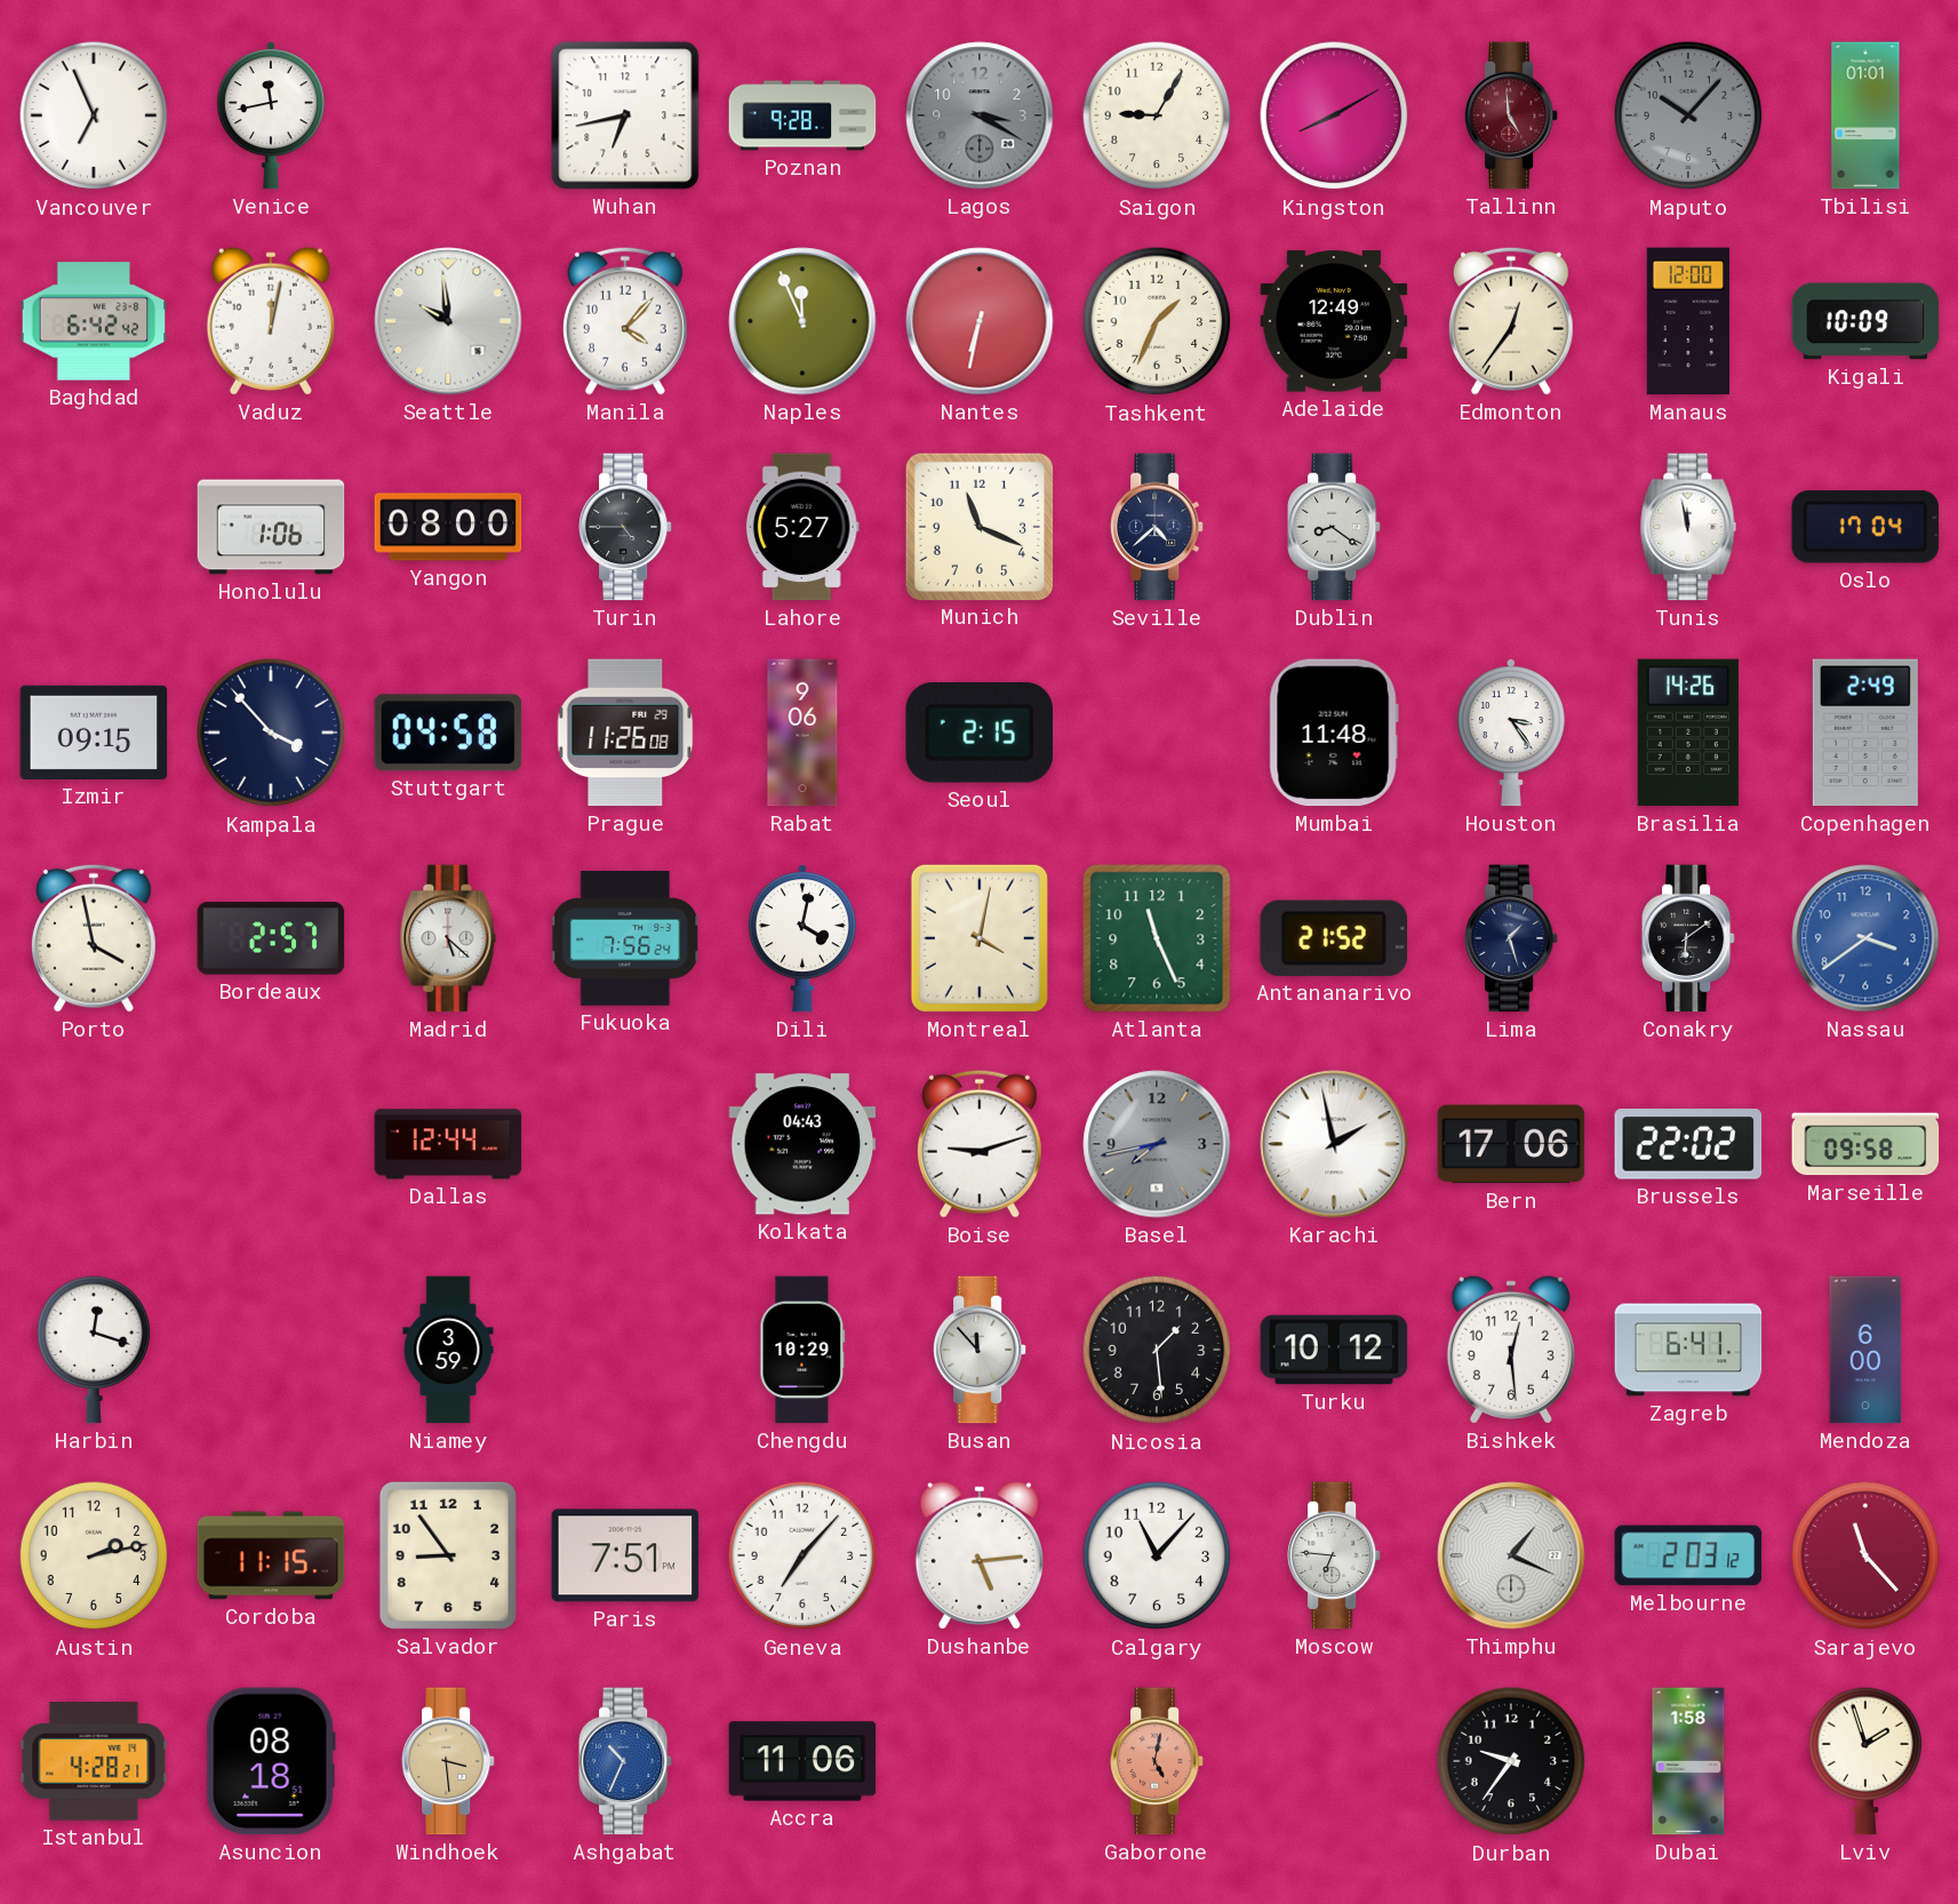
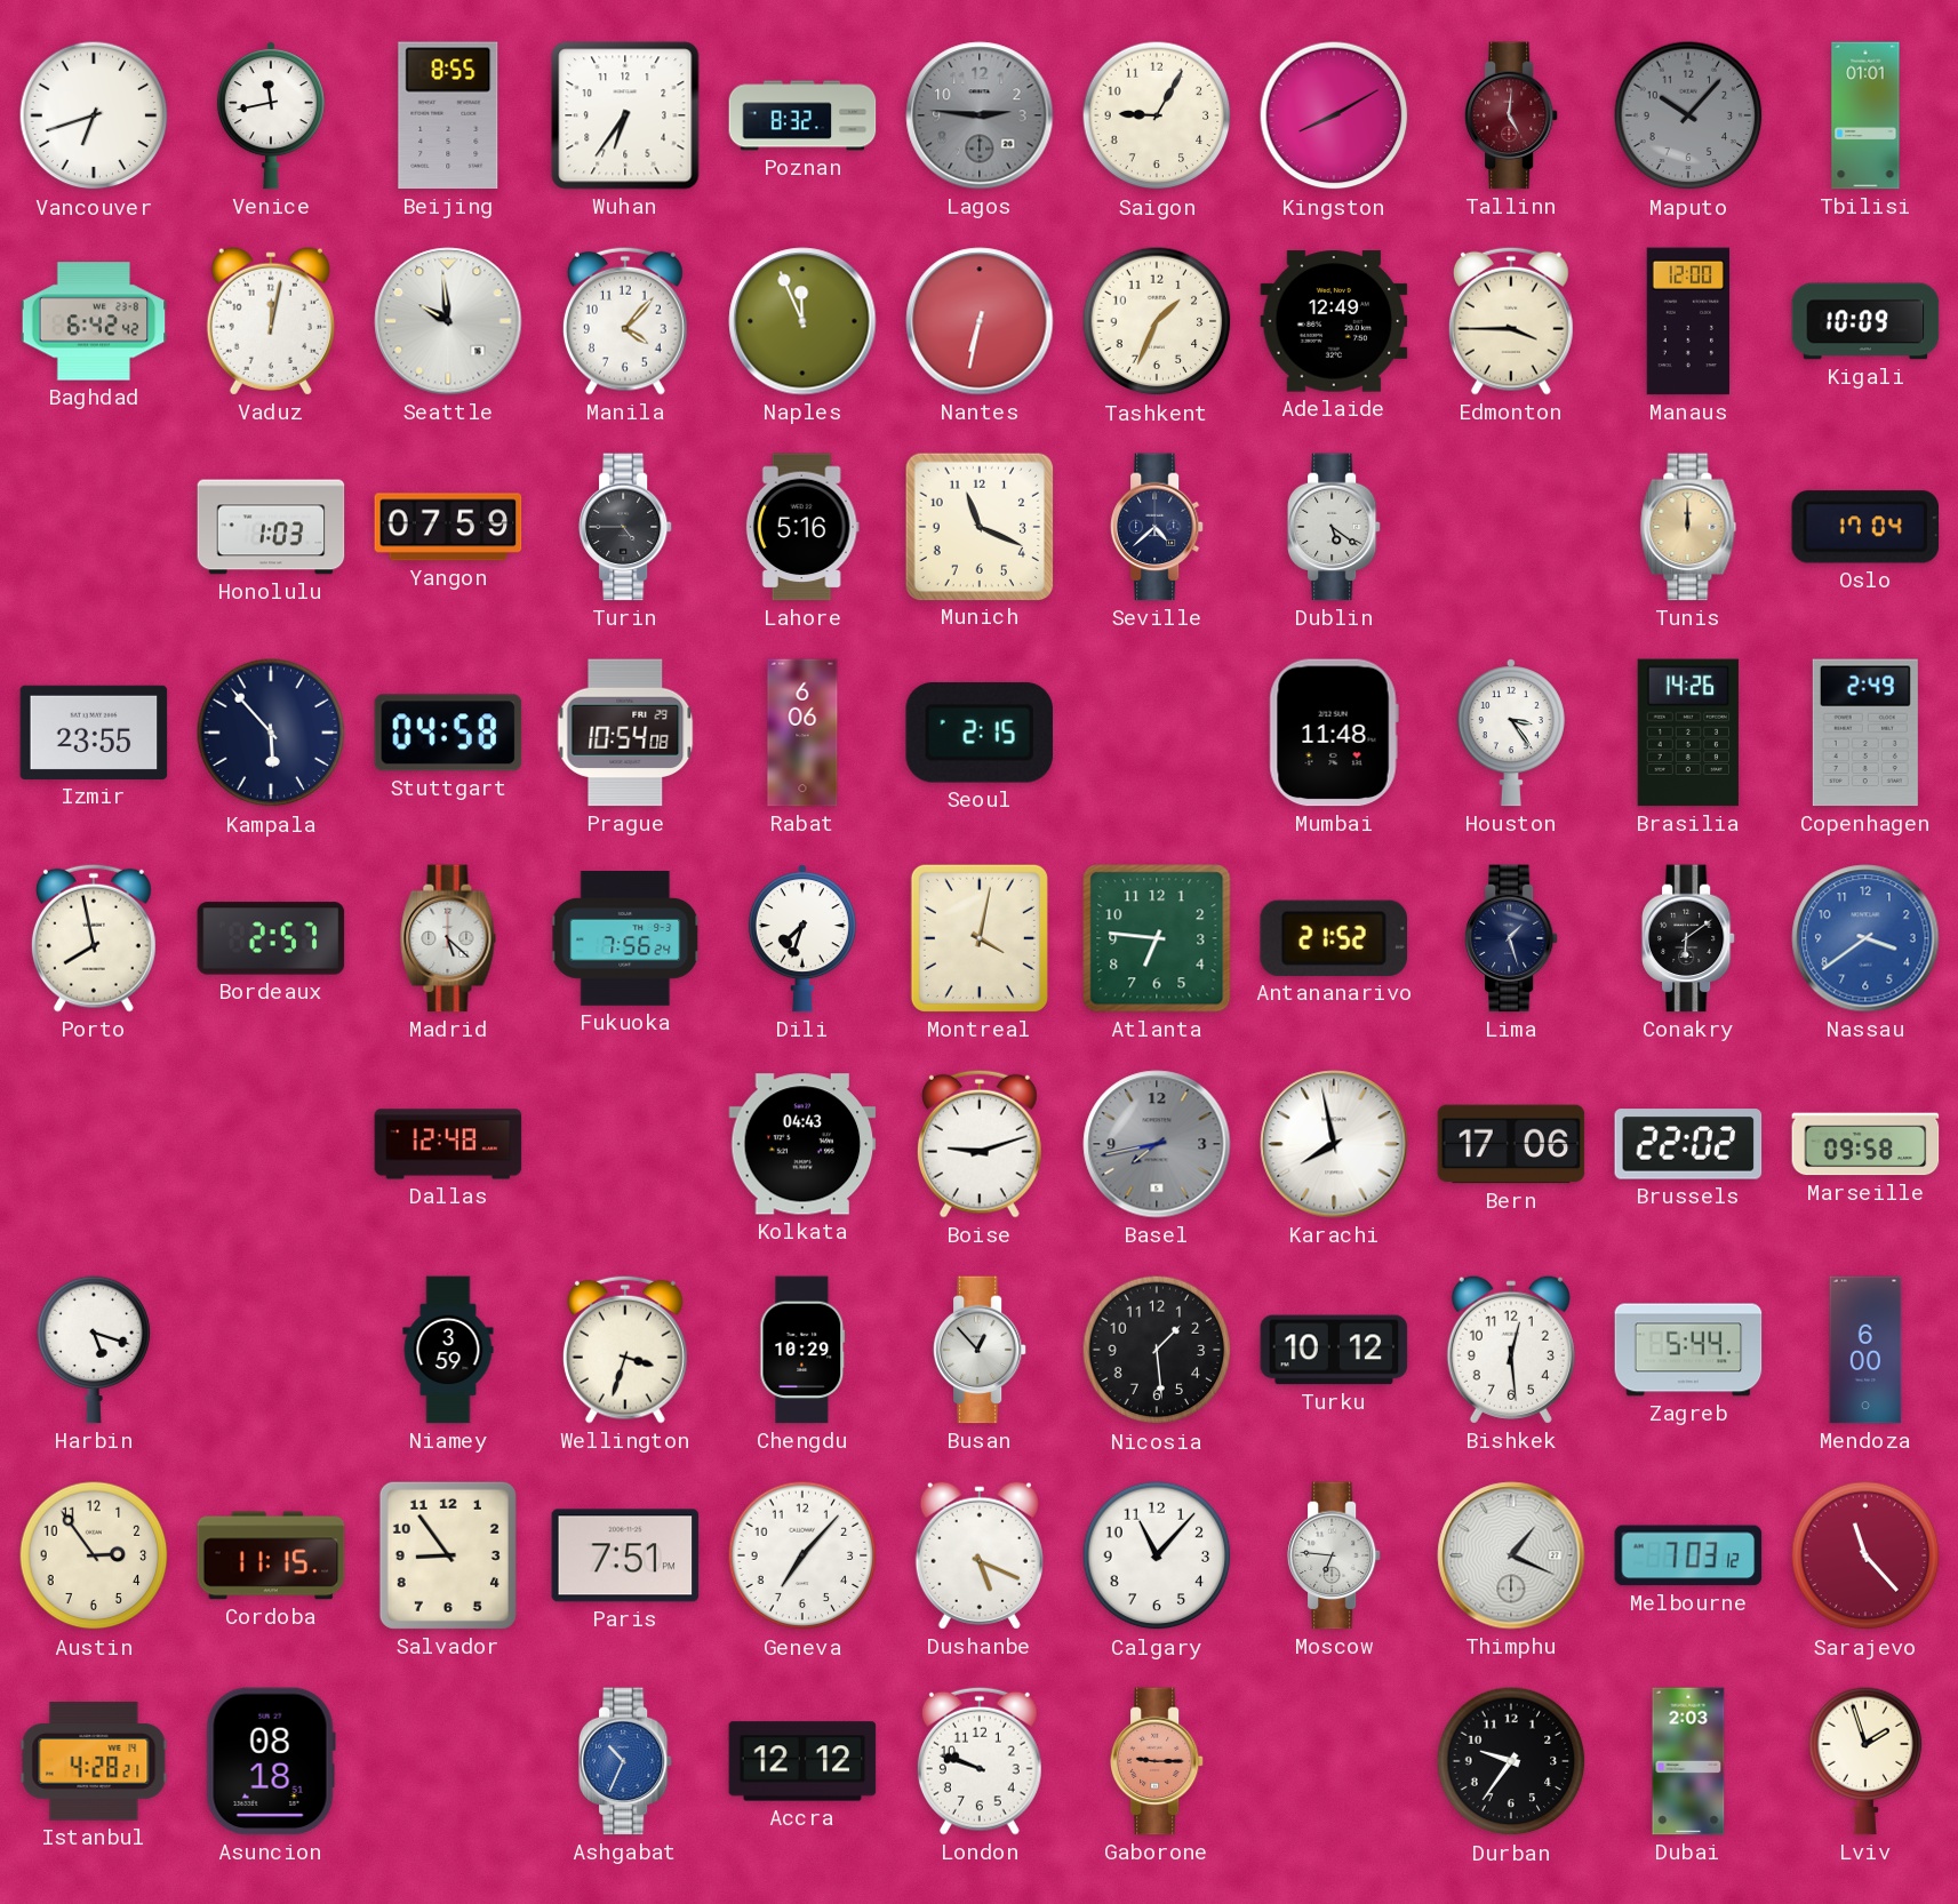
Vancouver: 6:56 -> 6:42 (94, 115)
Beijing: none -> 8:55 (448, 115)
Wuhan: 6:43 -> 6:36 (625, 115)
Poznan: 9:28 -> 8:32 (802, 115)
Lagos: 3:20 -> 2:46 (980, 115)
Tallinn: 4:59 -> 5:01 (1511, 115)
Edmonton: 12:36 -> 3:45 (1511, 321)
Honolulu: 1:06 -> 1:03 (271, 527)
Yangon: 08:00 -> 07:59 (448, 527)
Lahore: 5:27 -> 5:16 (802, 527)
Dublin: 8:21 -> 5:21 (1334, 527)
Tunis: 11:58 -> 12:00 (1688, 527)
Tunis dial: white -> champagne (1688, 527)
Izmir: 09:15 -> 23:55 (94, 733)
Kampala: 3:53 -> 5:53 (271, 733)
Prague: 11:26 -> 10:54 (625, 733)
Rabat: 9:06 -> 6:06 (802, 733)
Porto: 3:58 -> 7:58 (94, 938)
Dili: 4:02 -> 7:33 (802, 938)
Atlanta: 11:26 -> 6:46 (1157, 938)
Dallas: 12:44 -> 12:48 (448, 1144)
Karachi: 1:58 -> 7:58 (1334, 1144)
Harbin: 12:18 -> 5:18 (94, 1350)
Wellington: none -> 3:33 (625, 1350)
Busan: 11:53 -> 12:53 (980, 1350)
Zagreb: 6:41 -> 5:44 (1688, 1350)
Austin: 2:13 -> 2:54 (94, 1555)
Dushanbe: 5:14 -> 5:19 (980, 1555)
Melbourne: 2:03 -> 7:03 (1688, 1555)
Windhoek: 3:29 -> none (448, 1761)
Accra: 11:06 -> 12:12 (802, 1761)
London: none -> 9:48 (980, 1761)
Gaborone: 5:02 -> 9:15 (1157, 1761)
Dubai: 1:58 -> 2:03 (1688, 1761)
